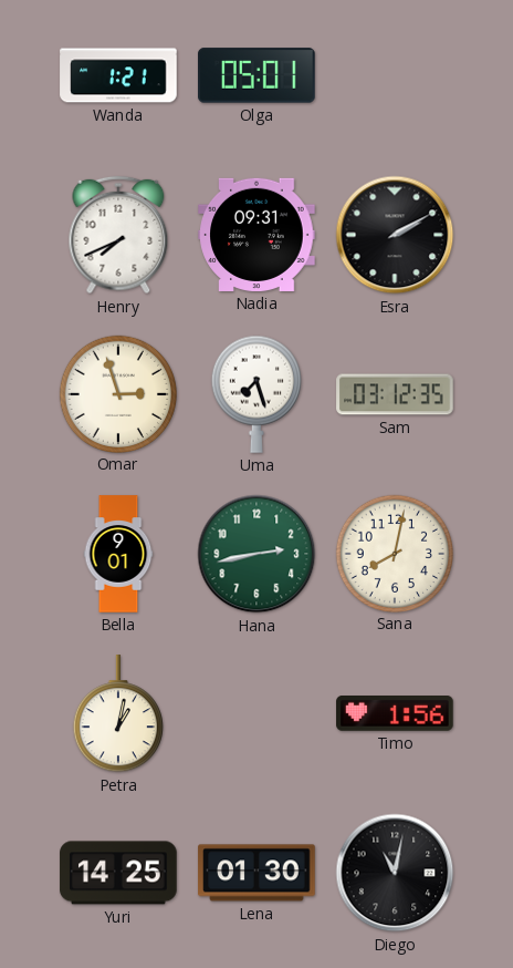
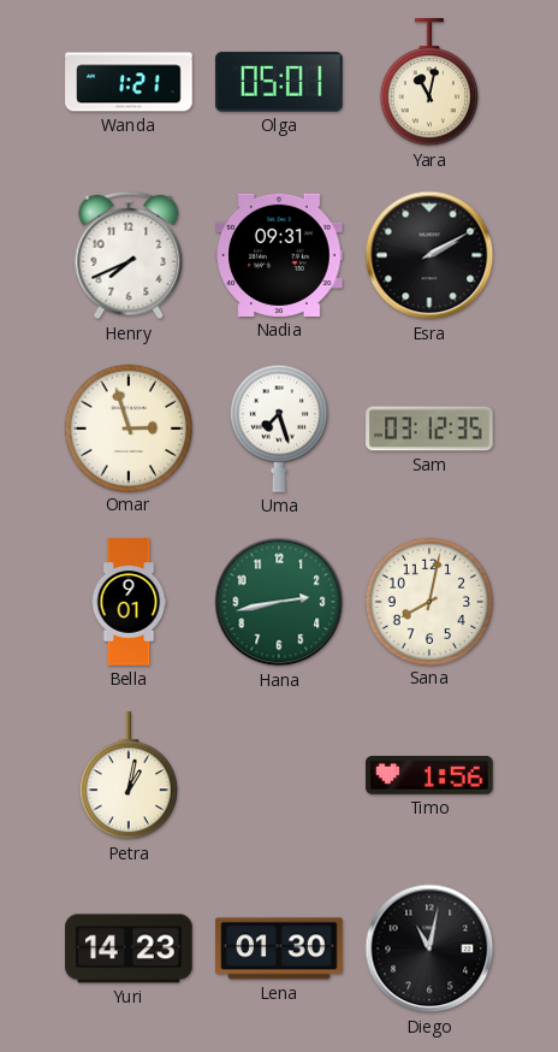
Yara: none -> 11:02 (428, 83)
Yuri: 14:25 -> 14:23 (129, 948)
